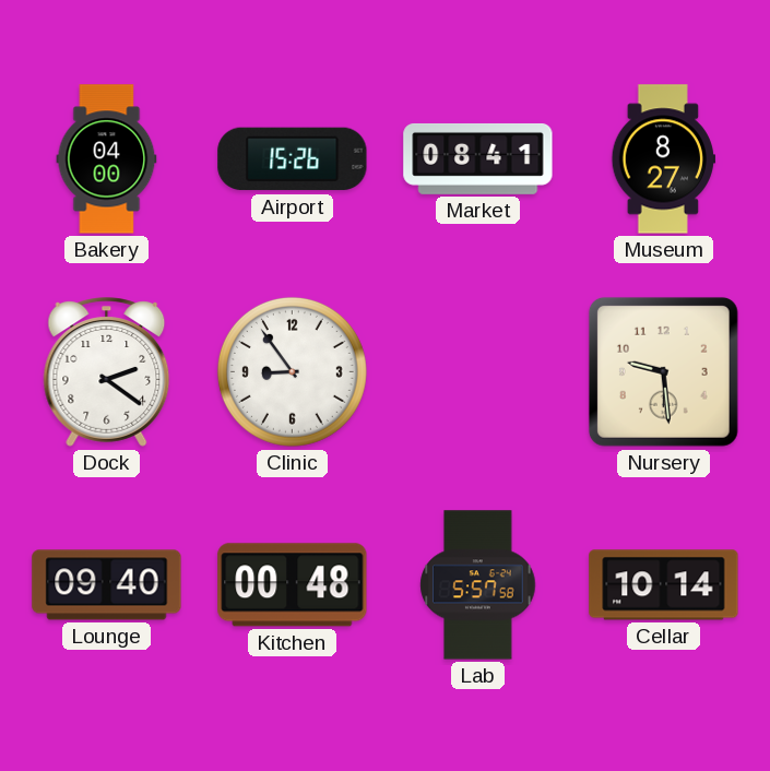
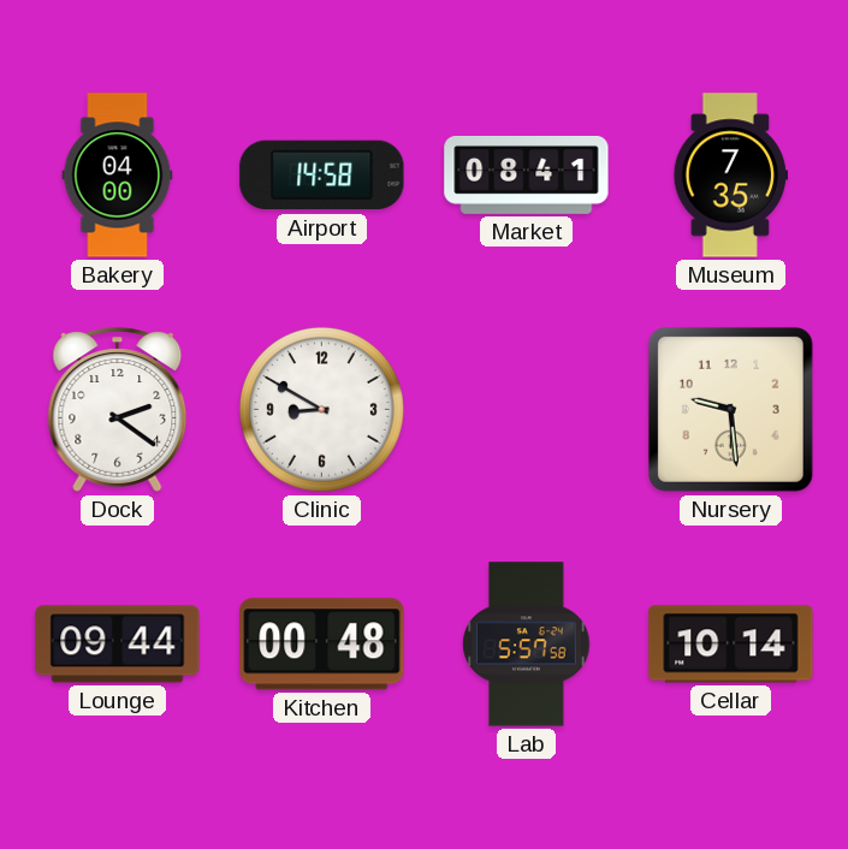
Airport: 15:26 -> 14:58 (322, 176)
Museum: 8:27 -> 7:35 (730, 176)
Clinic: 8:54 -> 8:50 (321, 409)
Lounge: 09:40 -> 09:44 (118, 645)
